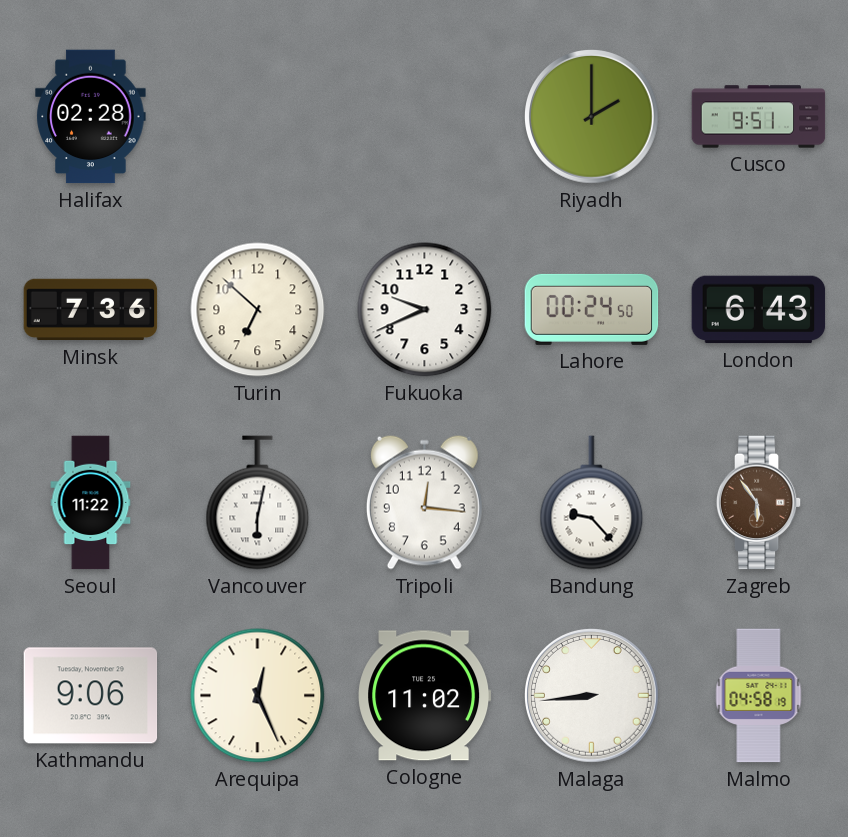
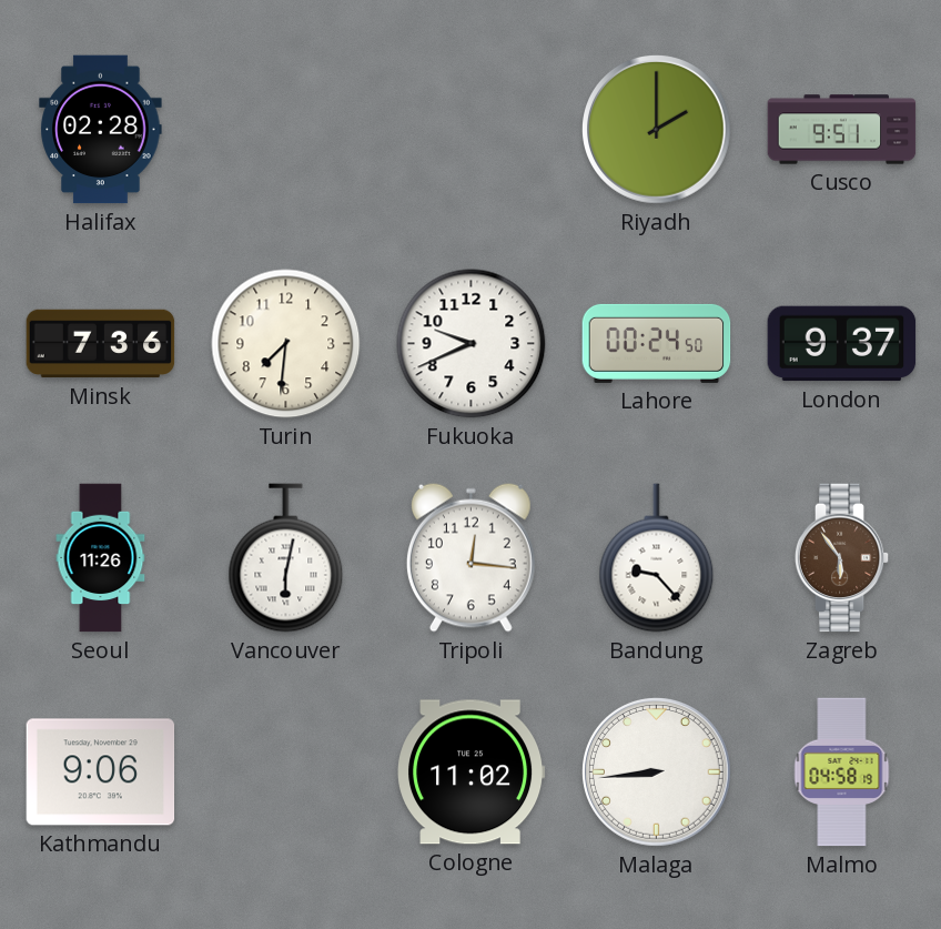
Turin: 6:52 -> 7:31 (286, 344)
London: 6:43 -> 9:37 (842, 344)
Seoul: 11:22 -> 11:26 (101, 558)
Arequipa: 12:26 -> none (258, 696)
